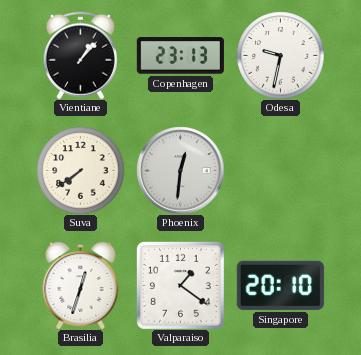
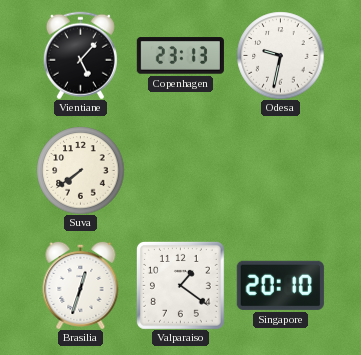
Vientiane: 1:07 -> 5:07 (80, 55)
Phoenix: 12:31 -> none (180, 170)
